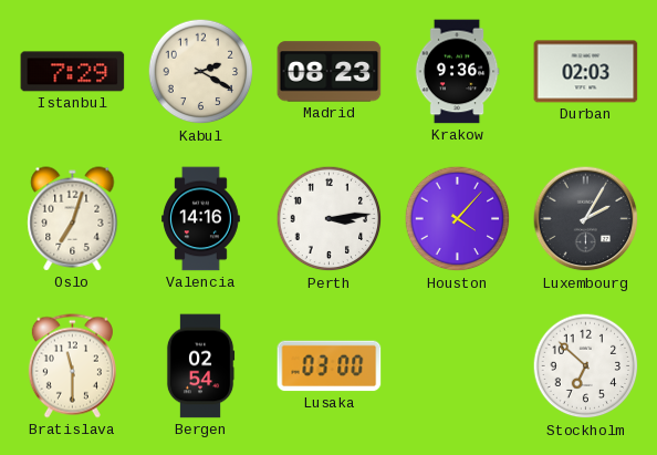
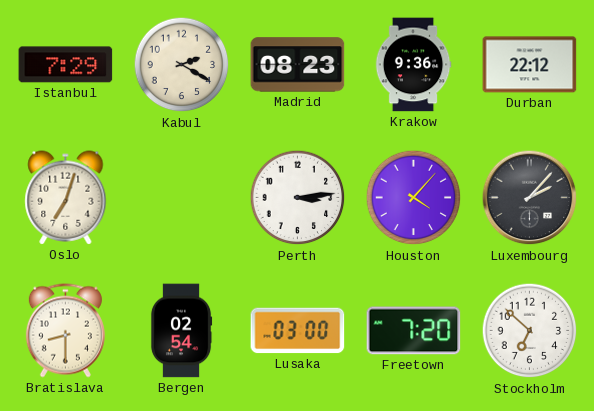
Durban: 02:03 -> 22:12 (530, 65)
Valencia: 14:16 -> none (201, 219)
Luxembourg: 2:05 -> 2:07 (530, 198)
Bratislava: 11:30 -> 8:30 (65, 331)
Freetown: none -> 7:20 (414, 331)
